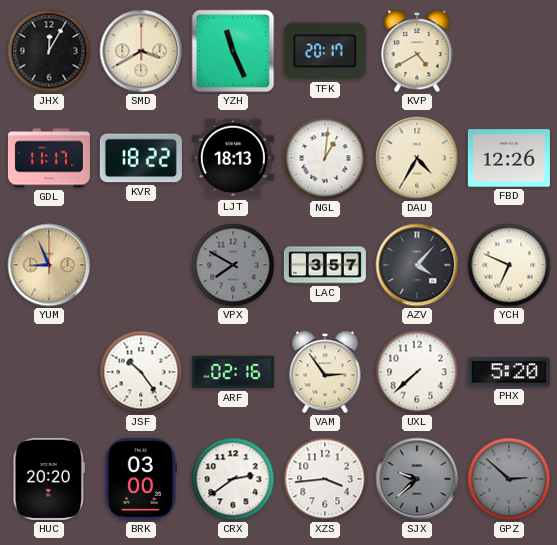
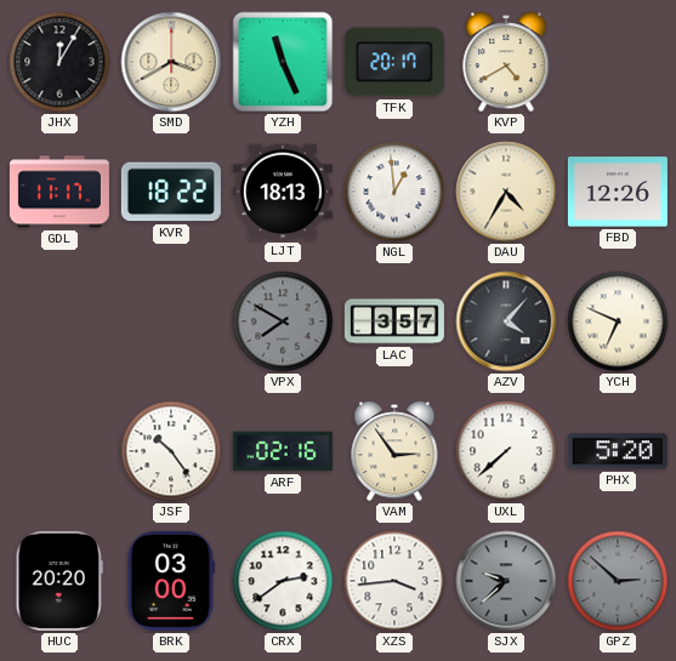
NGL: 1:01 -> 12:59 (394, 192)
YUM: 8:56 -> none (49, 265)
